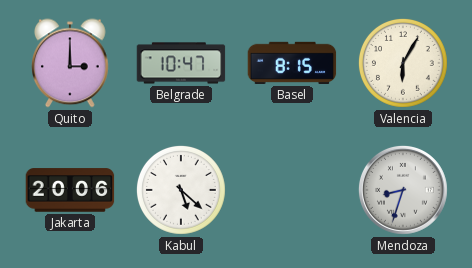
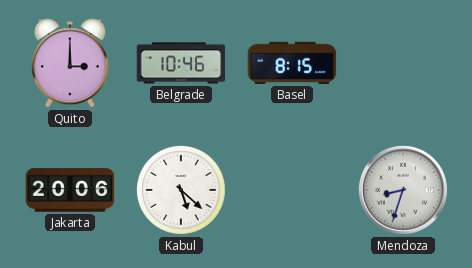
Belgrade: 10:47 -> 10:46 (181, 63)
Valencia: 6:05 -> none (403, 63)
